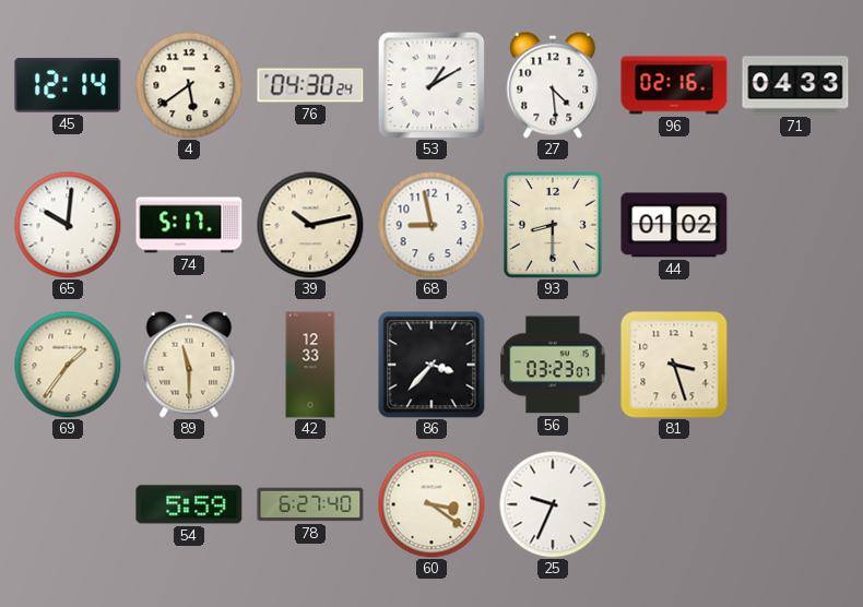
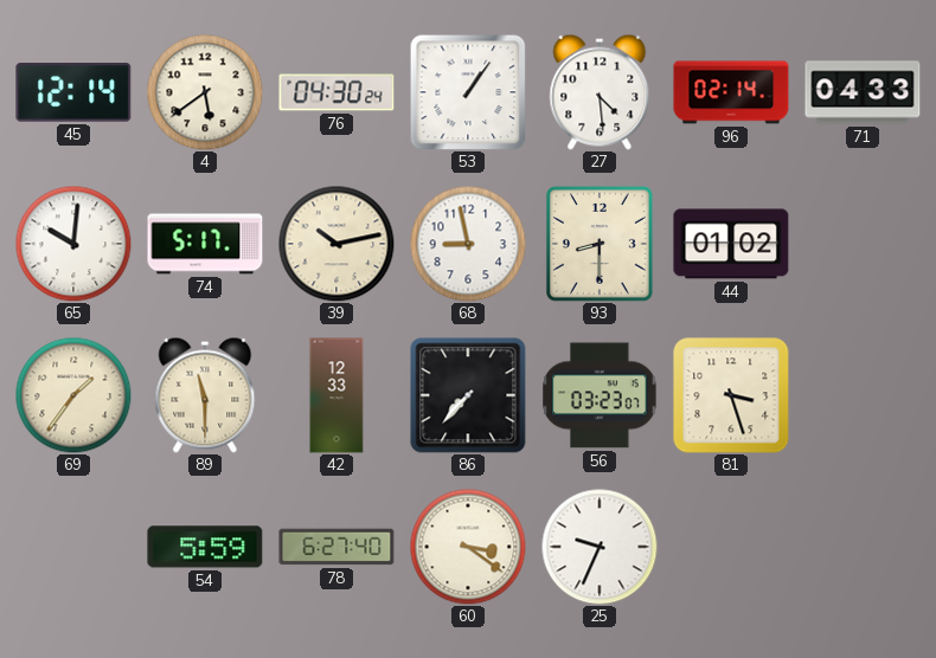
53: 1:10 -> 1:06 (468, 92)
96: 02:16 -> 02:14 (731, 92)
86: 3:37 -> 7:37 (468, 395)
